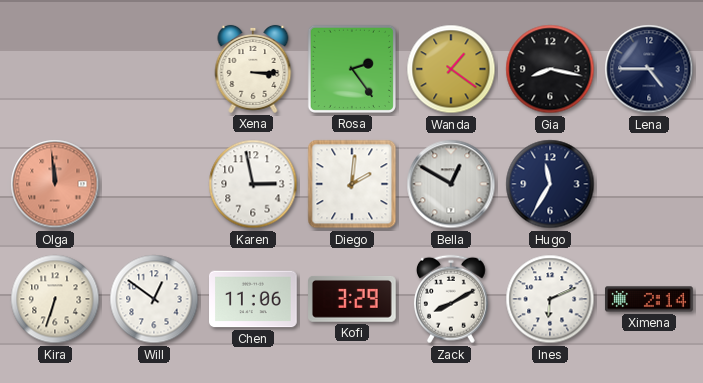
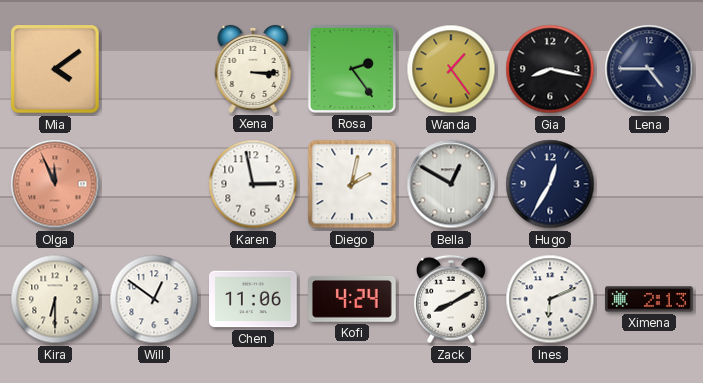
Mia: none -> 4:09 (55, 69)
Wanda: 1:21 -> 1:24 (451, 69)
Olga: 11:59 -> 11:56 (55, 184)
Diego: 2:01 -> 2:02 (352, 184)
Hugo: 11:35 -> 12:35 (550, 184)
Kira: 6:33 -> 6:30 (55, 299)
Kofi: 3:29 -> 4:24 (353, 299)
Ximena: 2:14 -> 2:13 (650, 299)
